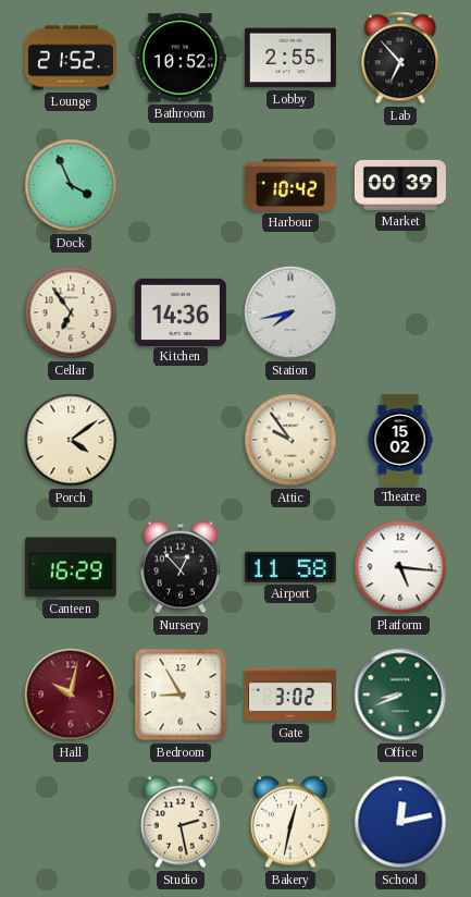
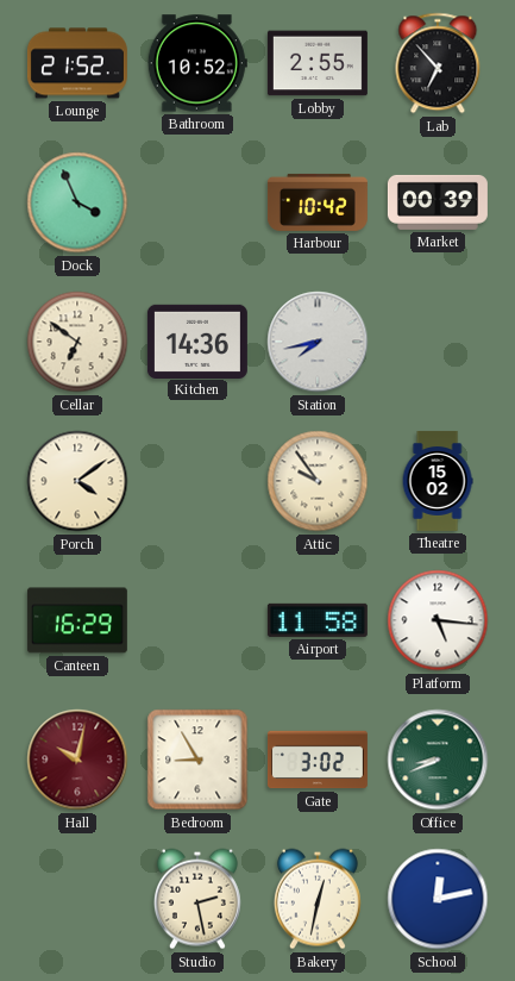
Cellar: 6:54 -> 6:51 (77, 342)
Nursery: 12:53 -> none (181, 567)
